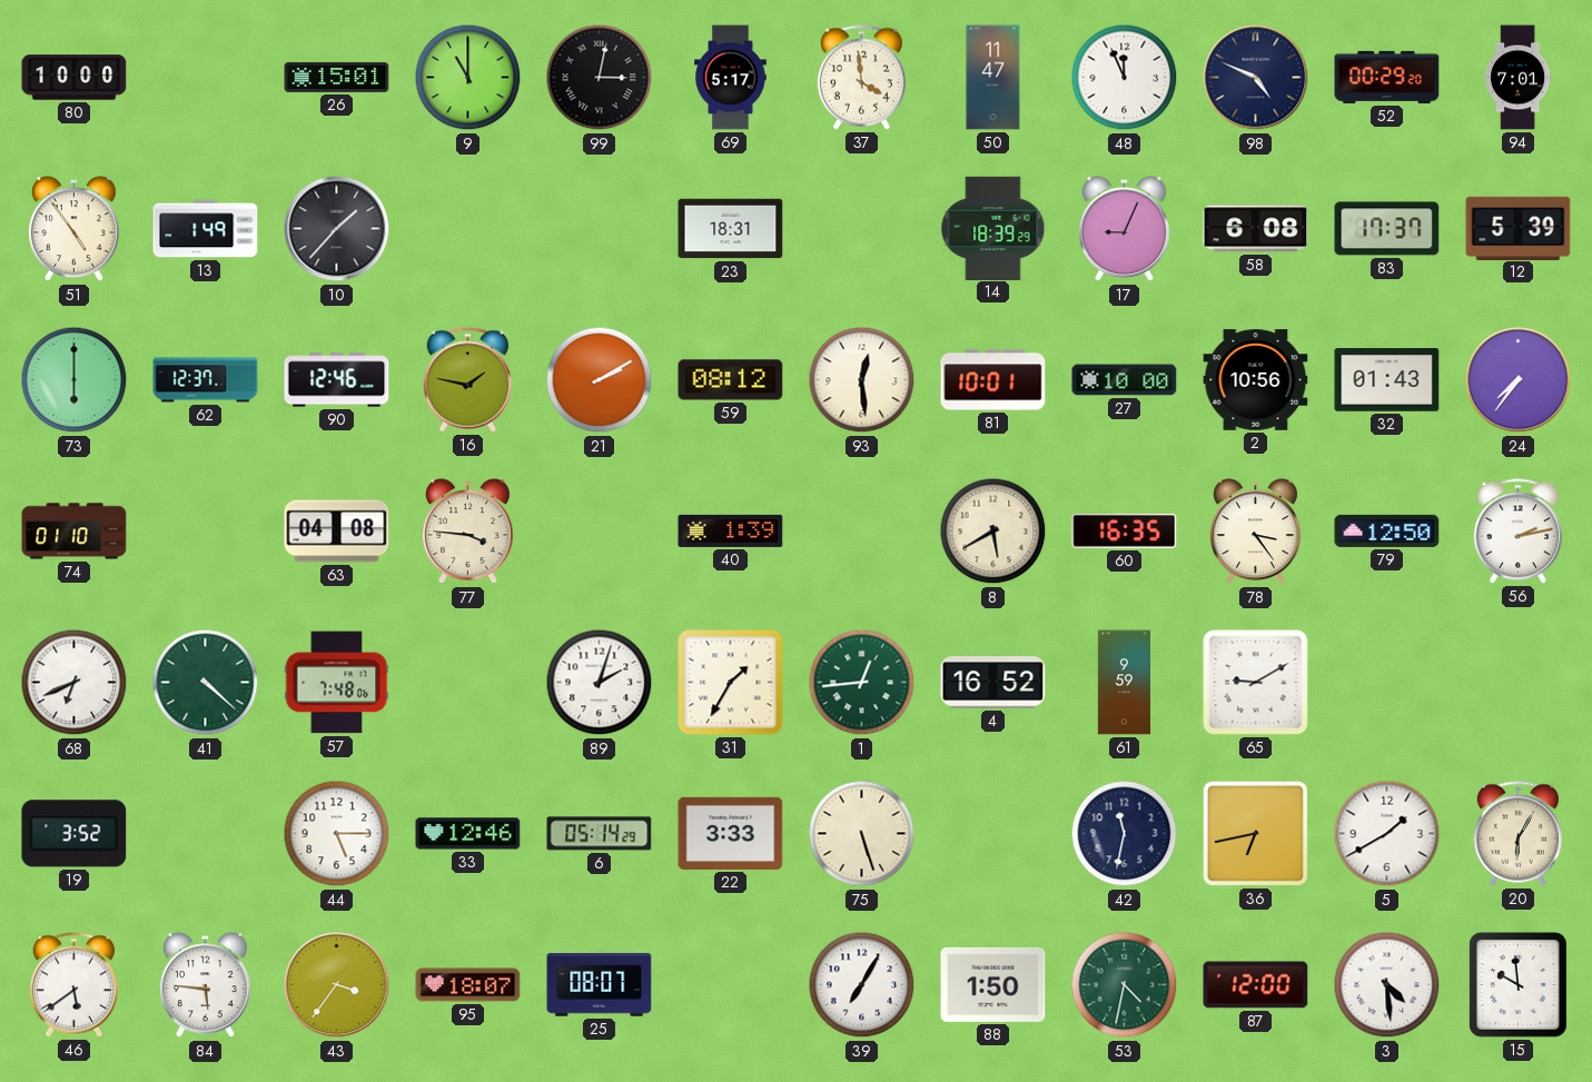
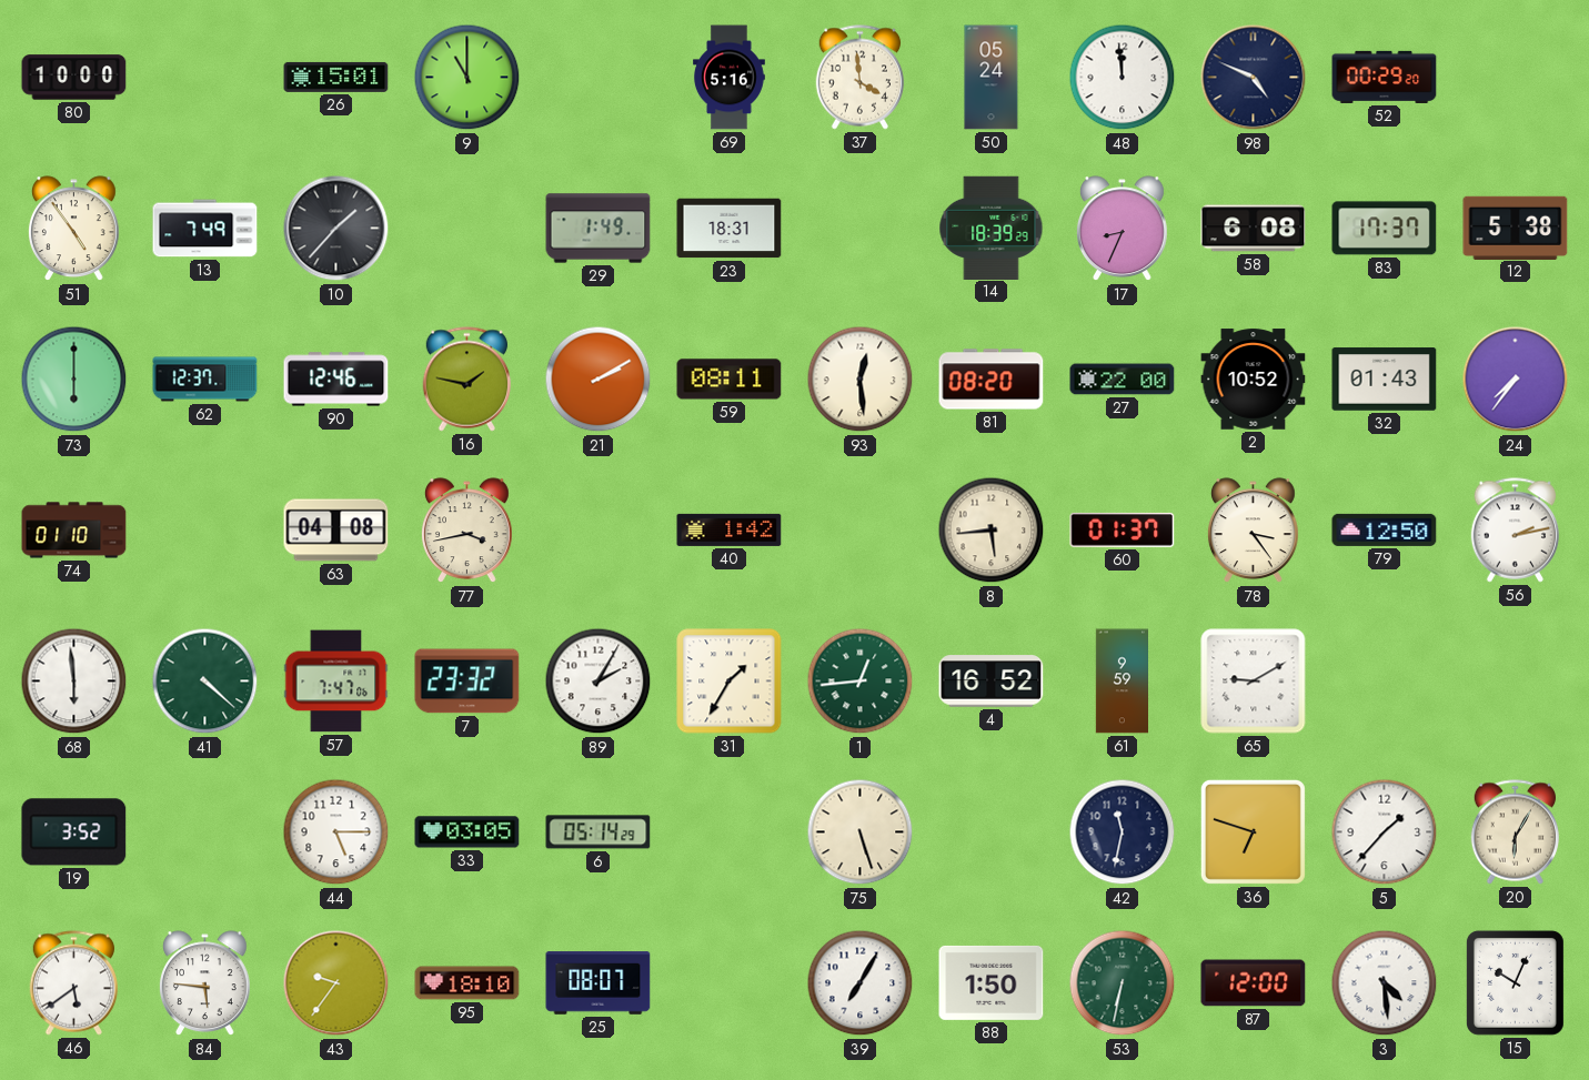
99: 3:02 -> none (600, 78)
69: 5:17 -> 5:16 (730, 78)
50: 11:47 -> 05:24 (992, 78)
48: 11:56 -> 11:59 (1123, 78)
94: 7:01 -> none (1519, 78)
13: 1:49 -> 7:49 (205, 229)
29: none -> 1:49 (599, 229)
17: 9:04 -> 8:34 (1122, 229)
12: 5:39 -> 5:38 (1516, 228)
59: 08:12 -> 08:11 (730, 380)
81: 10:01 -> 08:20 (992, 380)
27: 10:00 -> 22:00 (1123, 380)
2: 10:56 -> 10:52 (1254, 380)
77: 3:46 -> 3:43 (466, 531)
40: 1:39 -> 1:42 (730, 529)
8: 5:40 -> 5:44 (992, 531)
60: 16:35 -> 01:37 (1123, 529)
68: 6:41 -> 5:59 (74, 682)
57: 7:48 -> 7:47 (336, 682)
7: none -> 23:32 (467, 682)
89: 2:03 -> 2:05 (599, 682)
33: 12:46 -> 03:05 (467, 832)
22: 3:33 -> none (731, 833)
36: 6:43 -> 6:48 (1253, 831)
5: 1:40 -> 1:37 (1385, 832)
43: 3:36 -> 9:36 (336, 983)
95: 18:07 -> 18:10 (467, 983)
53: 4:32 -> 6:32 (1123, 983)
15: 9:59 -> 10:04 (1515, 982)
